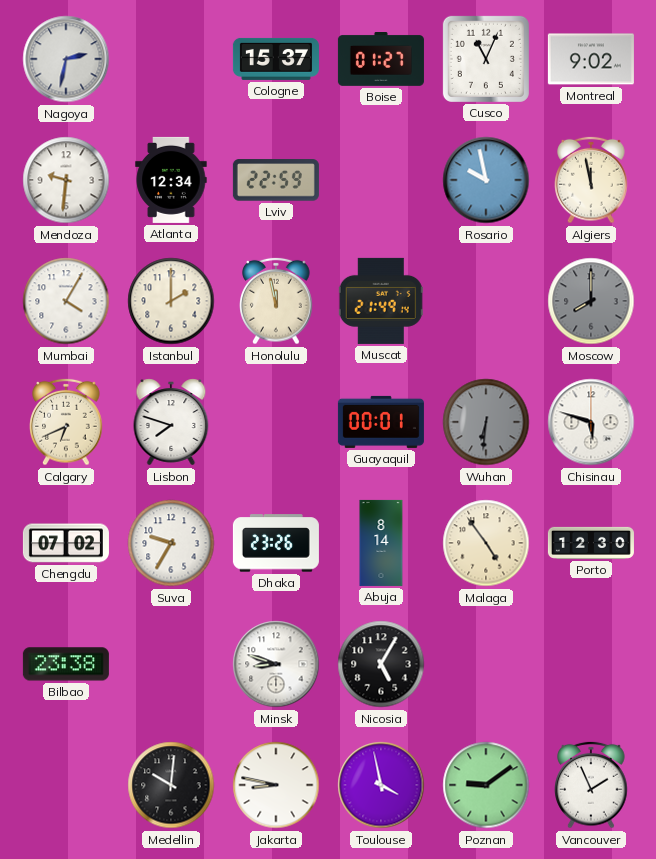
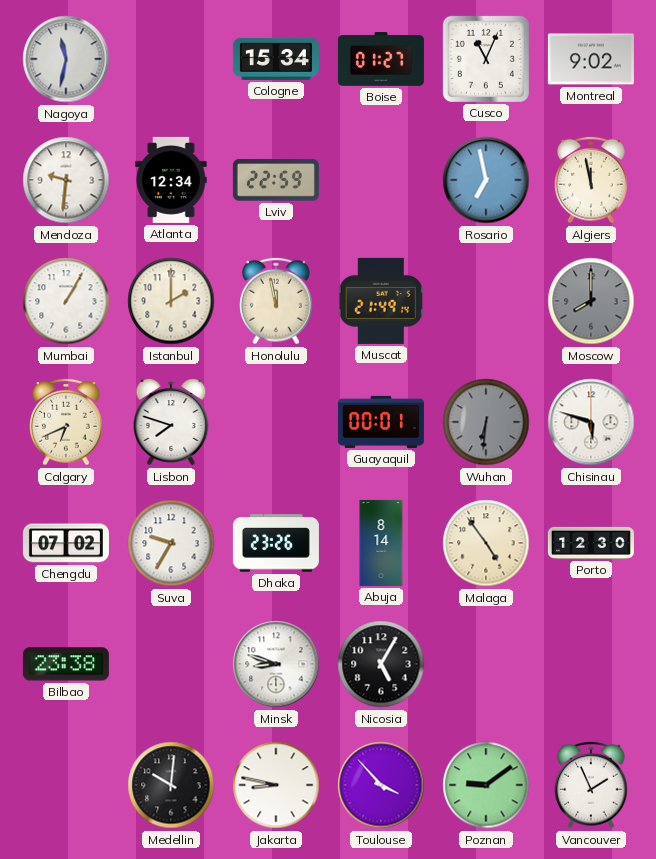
Nagoya: 2:32 -> 11:32 (66, 59)
Cologne: 15:37 -> 15:34 (276, 59)
Rosario: 9:58 -> 6:58 (486, 180)
Mumbai: 4:05 -> 1:05 (66, 301)
Toulouse: 3:58 -> 3:53 (381, 785)
